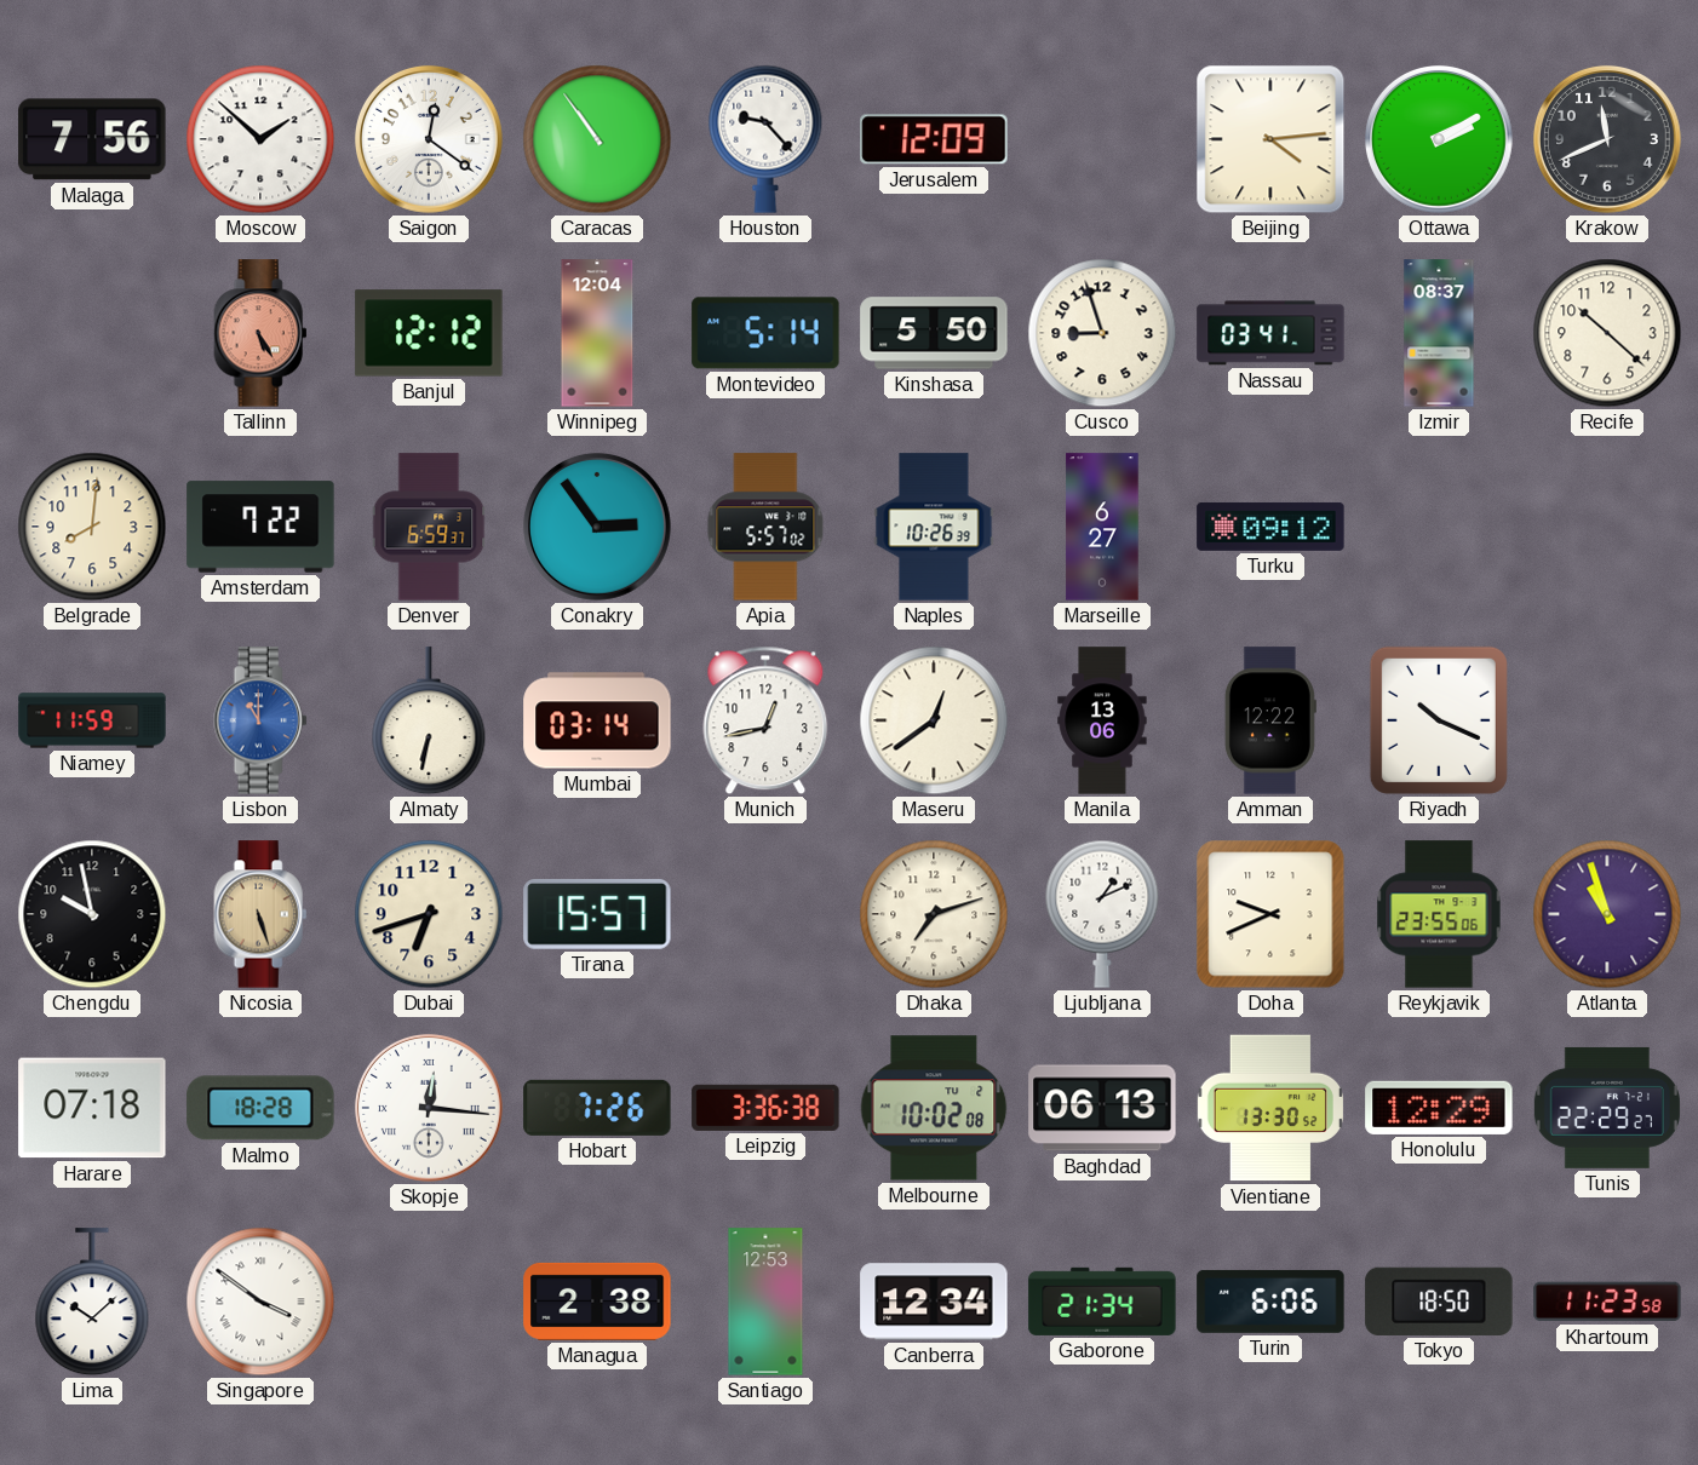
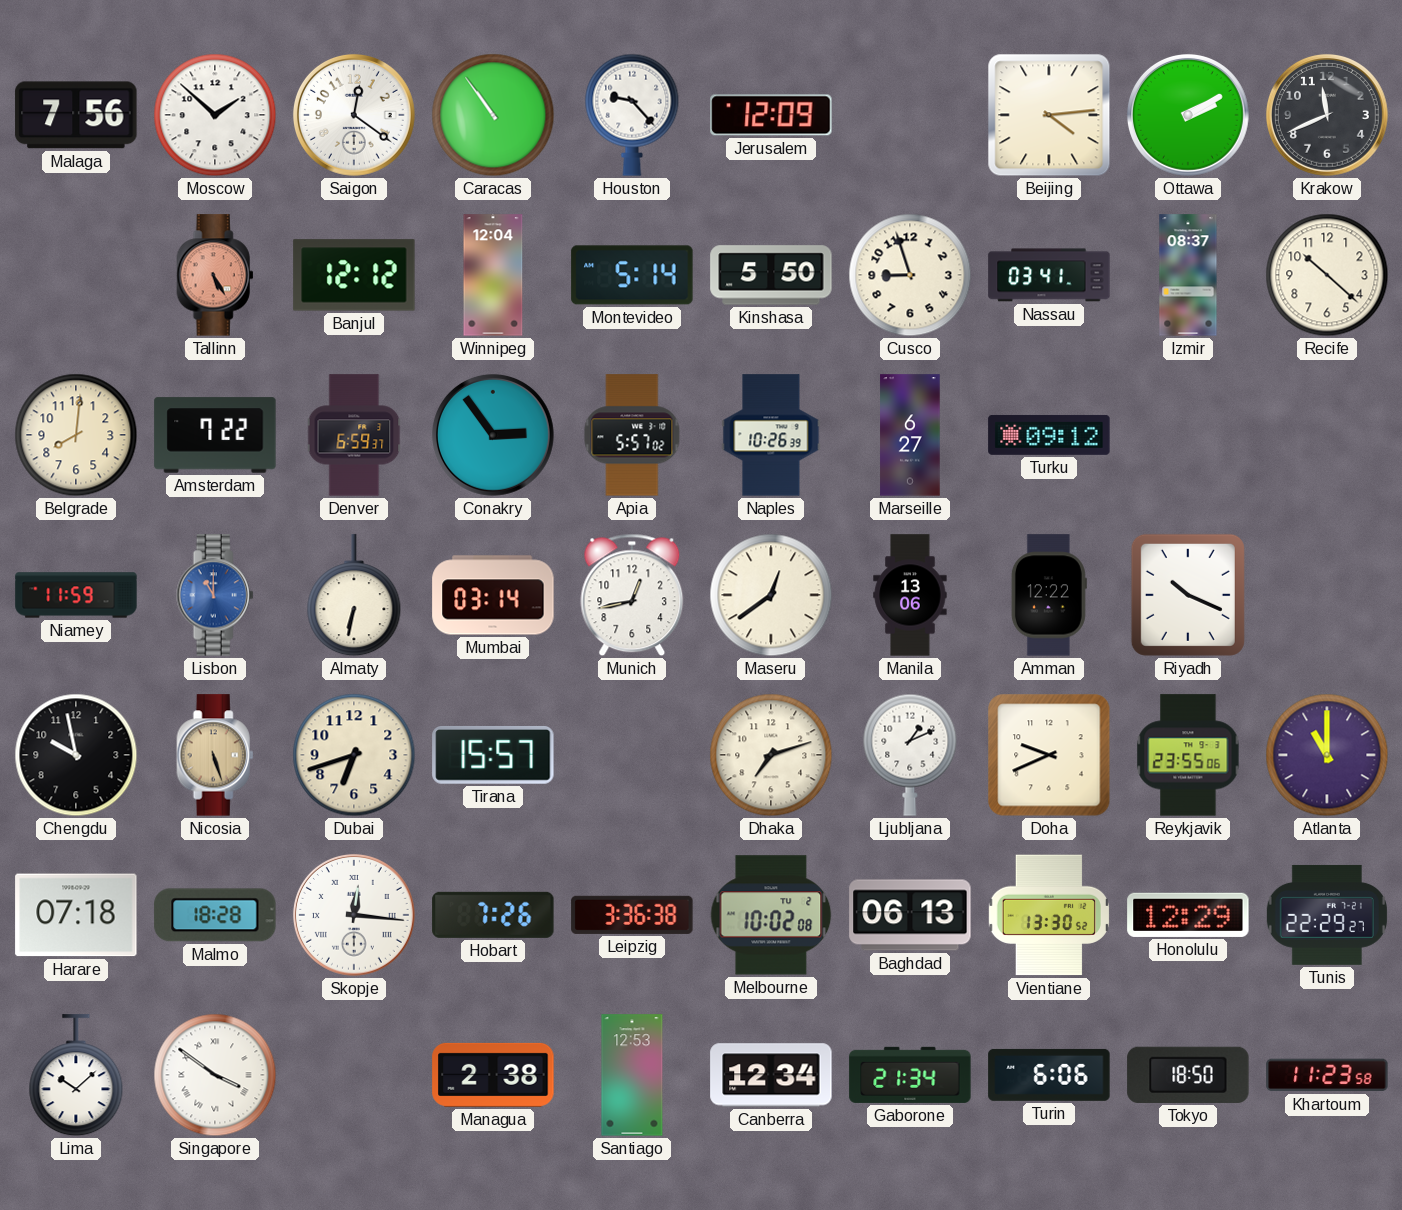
Atlanta: 10:57 -> 11:00 (1327, 755)
